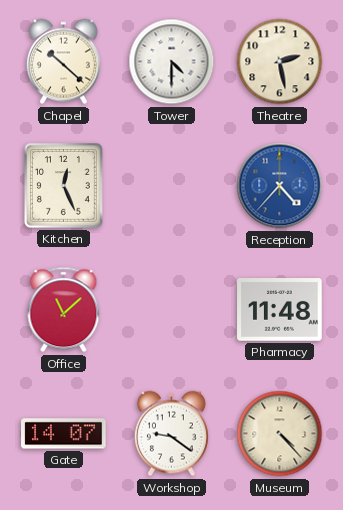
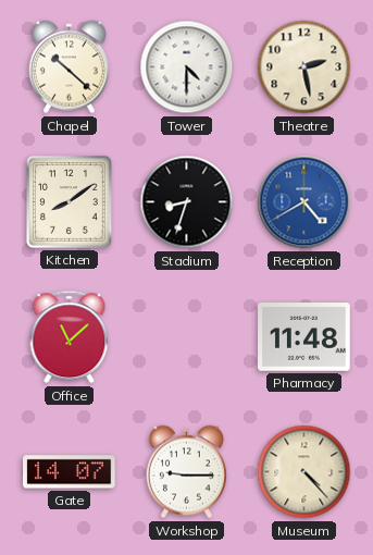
Kitchen: 12:26 -> 8:09 (70, 202)
Stadium: none -> 8:33 (187, 202)
Reception: 4:37 -> 4:40 (304, 202)
Workshop: 9:21 -> 9:15 (186, 472)
